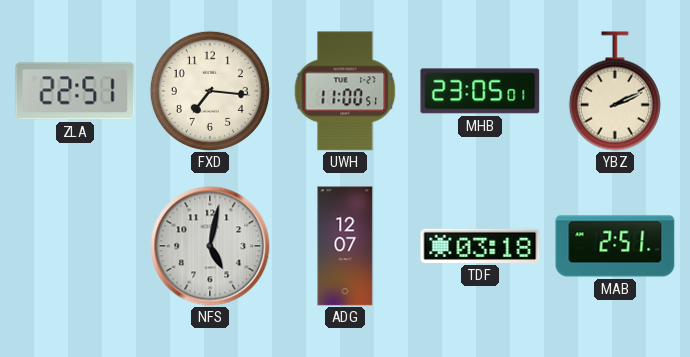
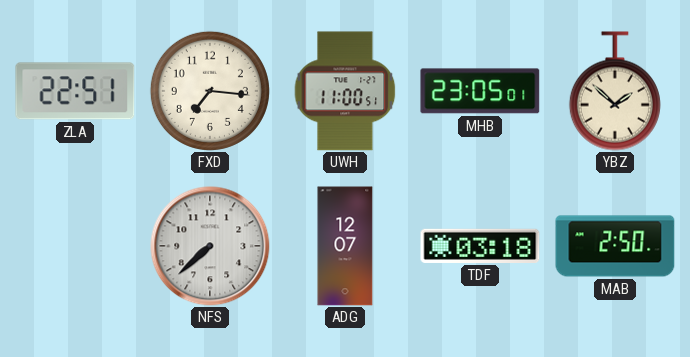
YBZ: 2:11 -> 1:52 (615, 91)
NFS: 5:02 -> 7:38 (210, 246)
MAB: 2:51 -> 2:50 (615, 246)
